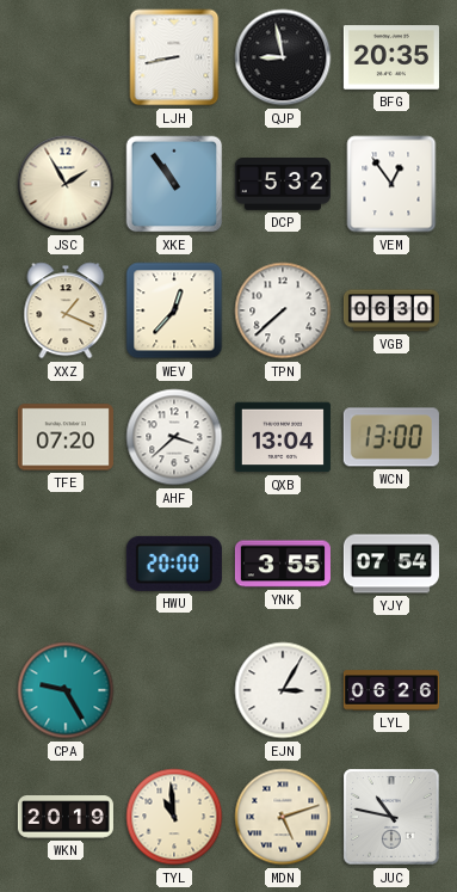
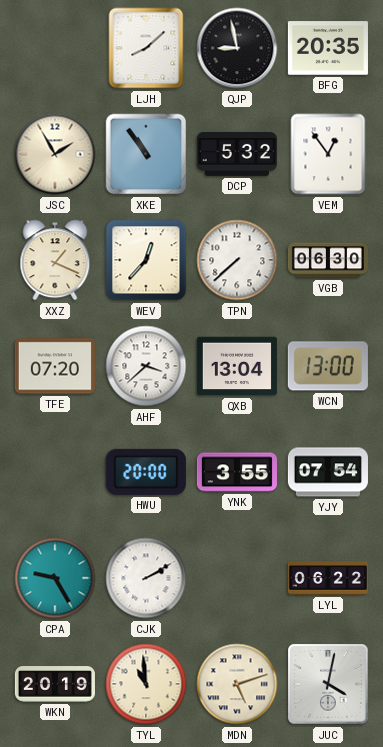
LJH: 8:43 -> 8:08 (146, 48)
CJK: none -> 2:10 (146, 578)
EJN: 3:05 -> none (283, 690)
LYL: 06:26 -> 06:22 (328, 578)
JUC: 10:47 -> 4:02 (328, 684)
